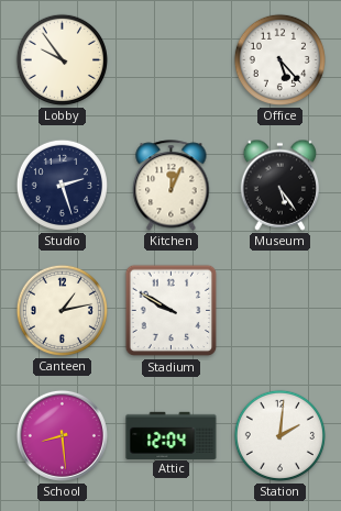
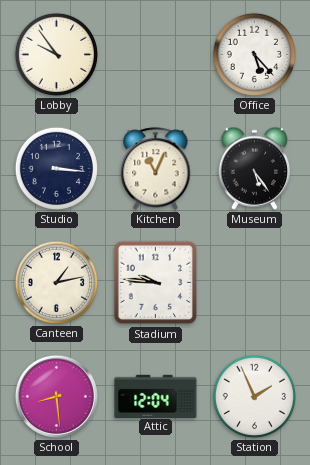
Studio: 2:27 -> 3:16 (56, 168)
Kitchen: 12:04 -> 11:04 (156, 169)
Stadium: 9:50 -> 9:46 (156, 283)
Station: 2:01 -> 1:56 (254, 396)
